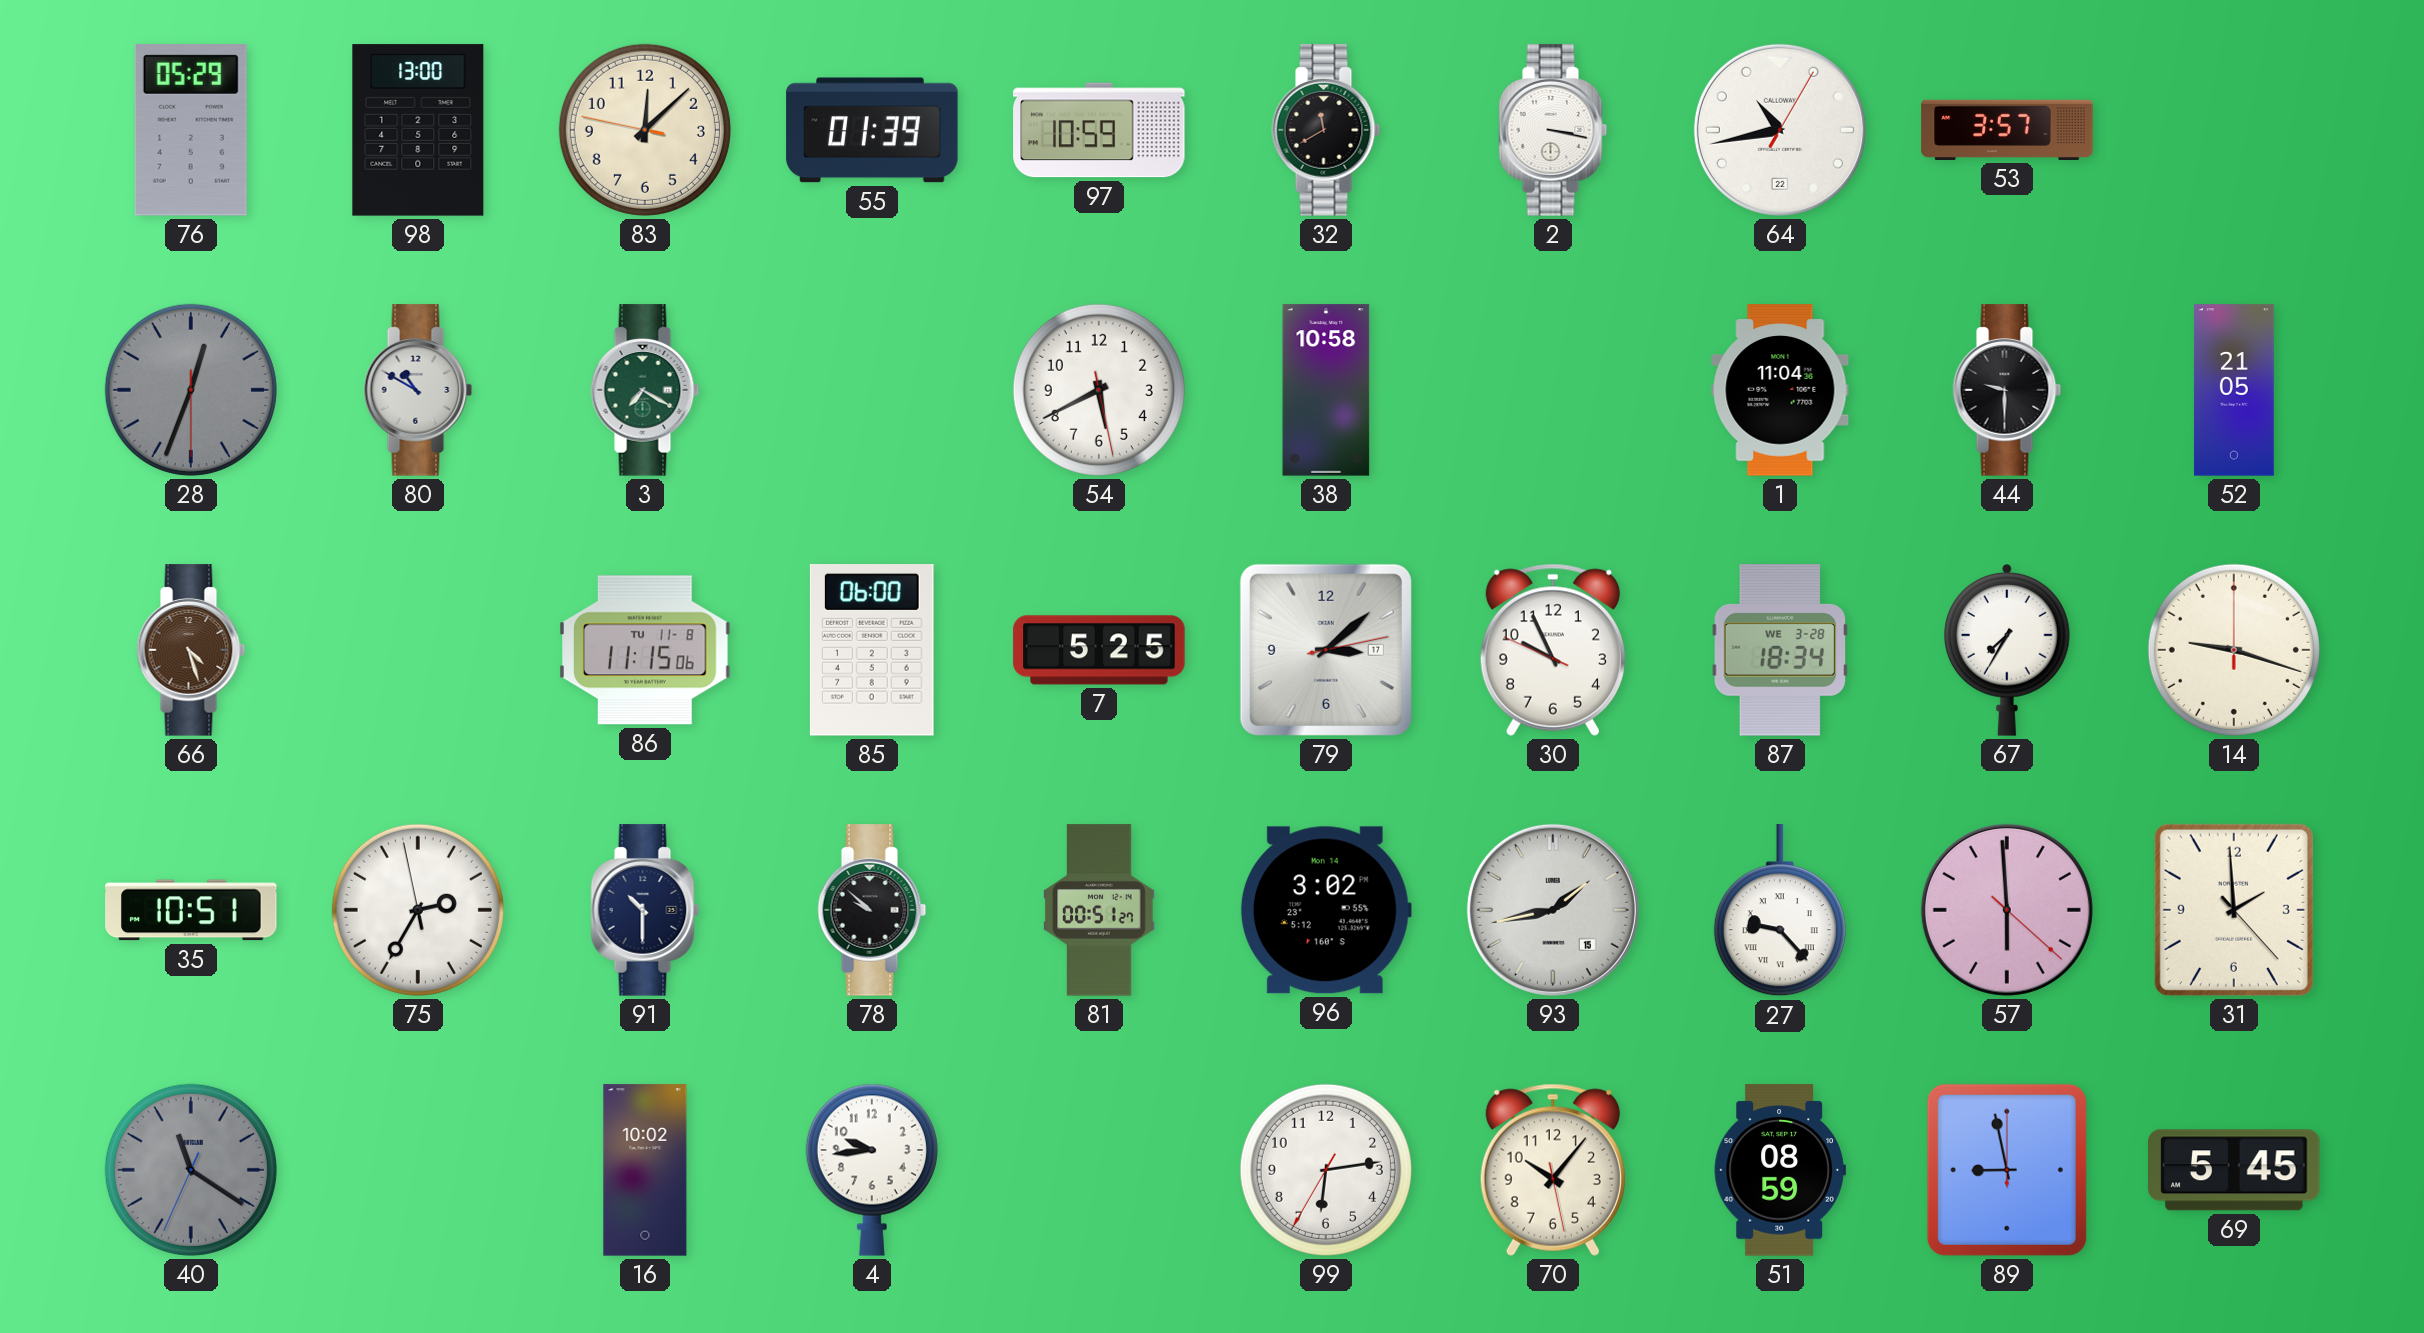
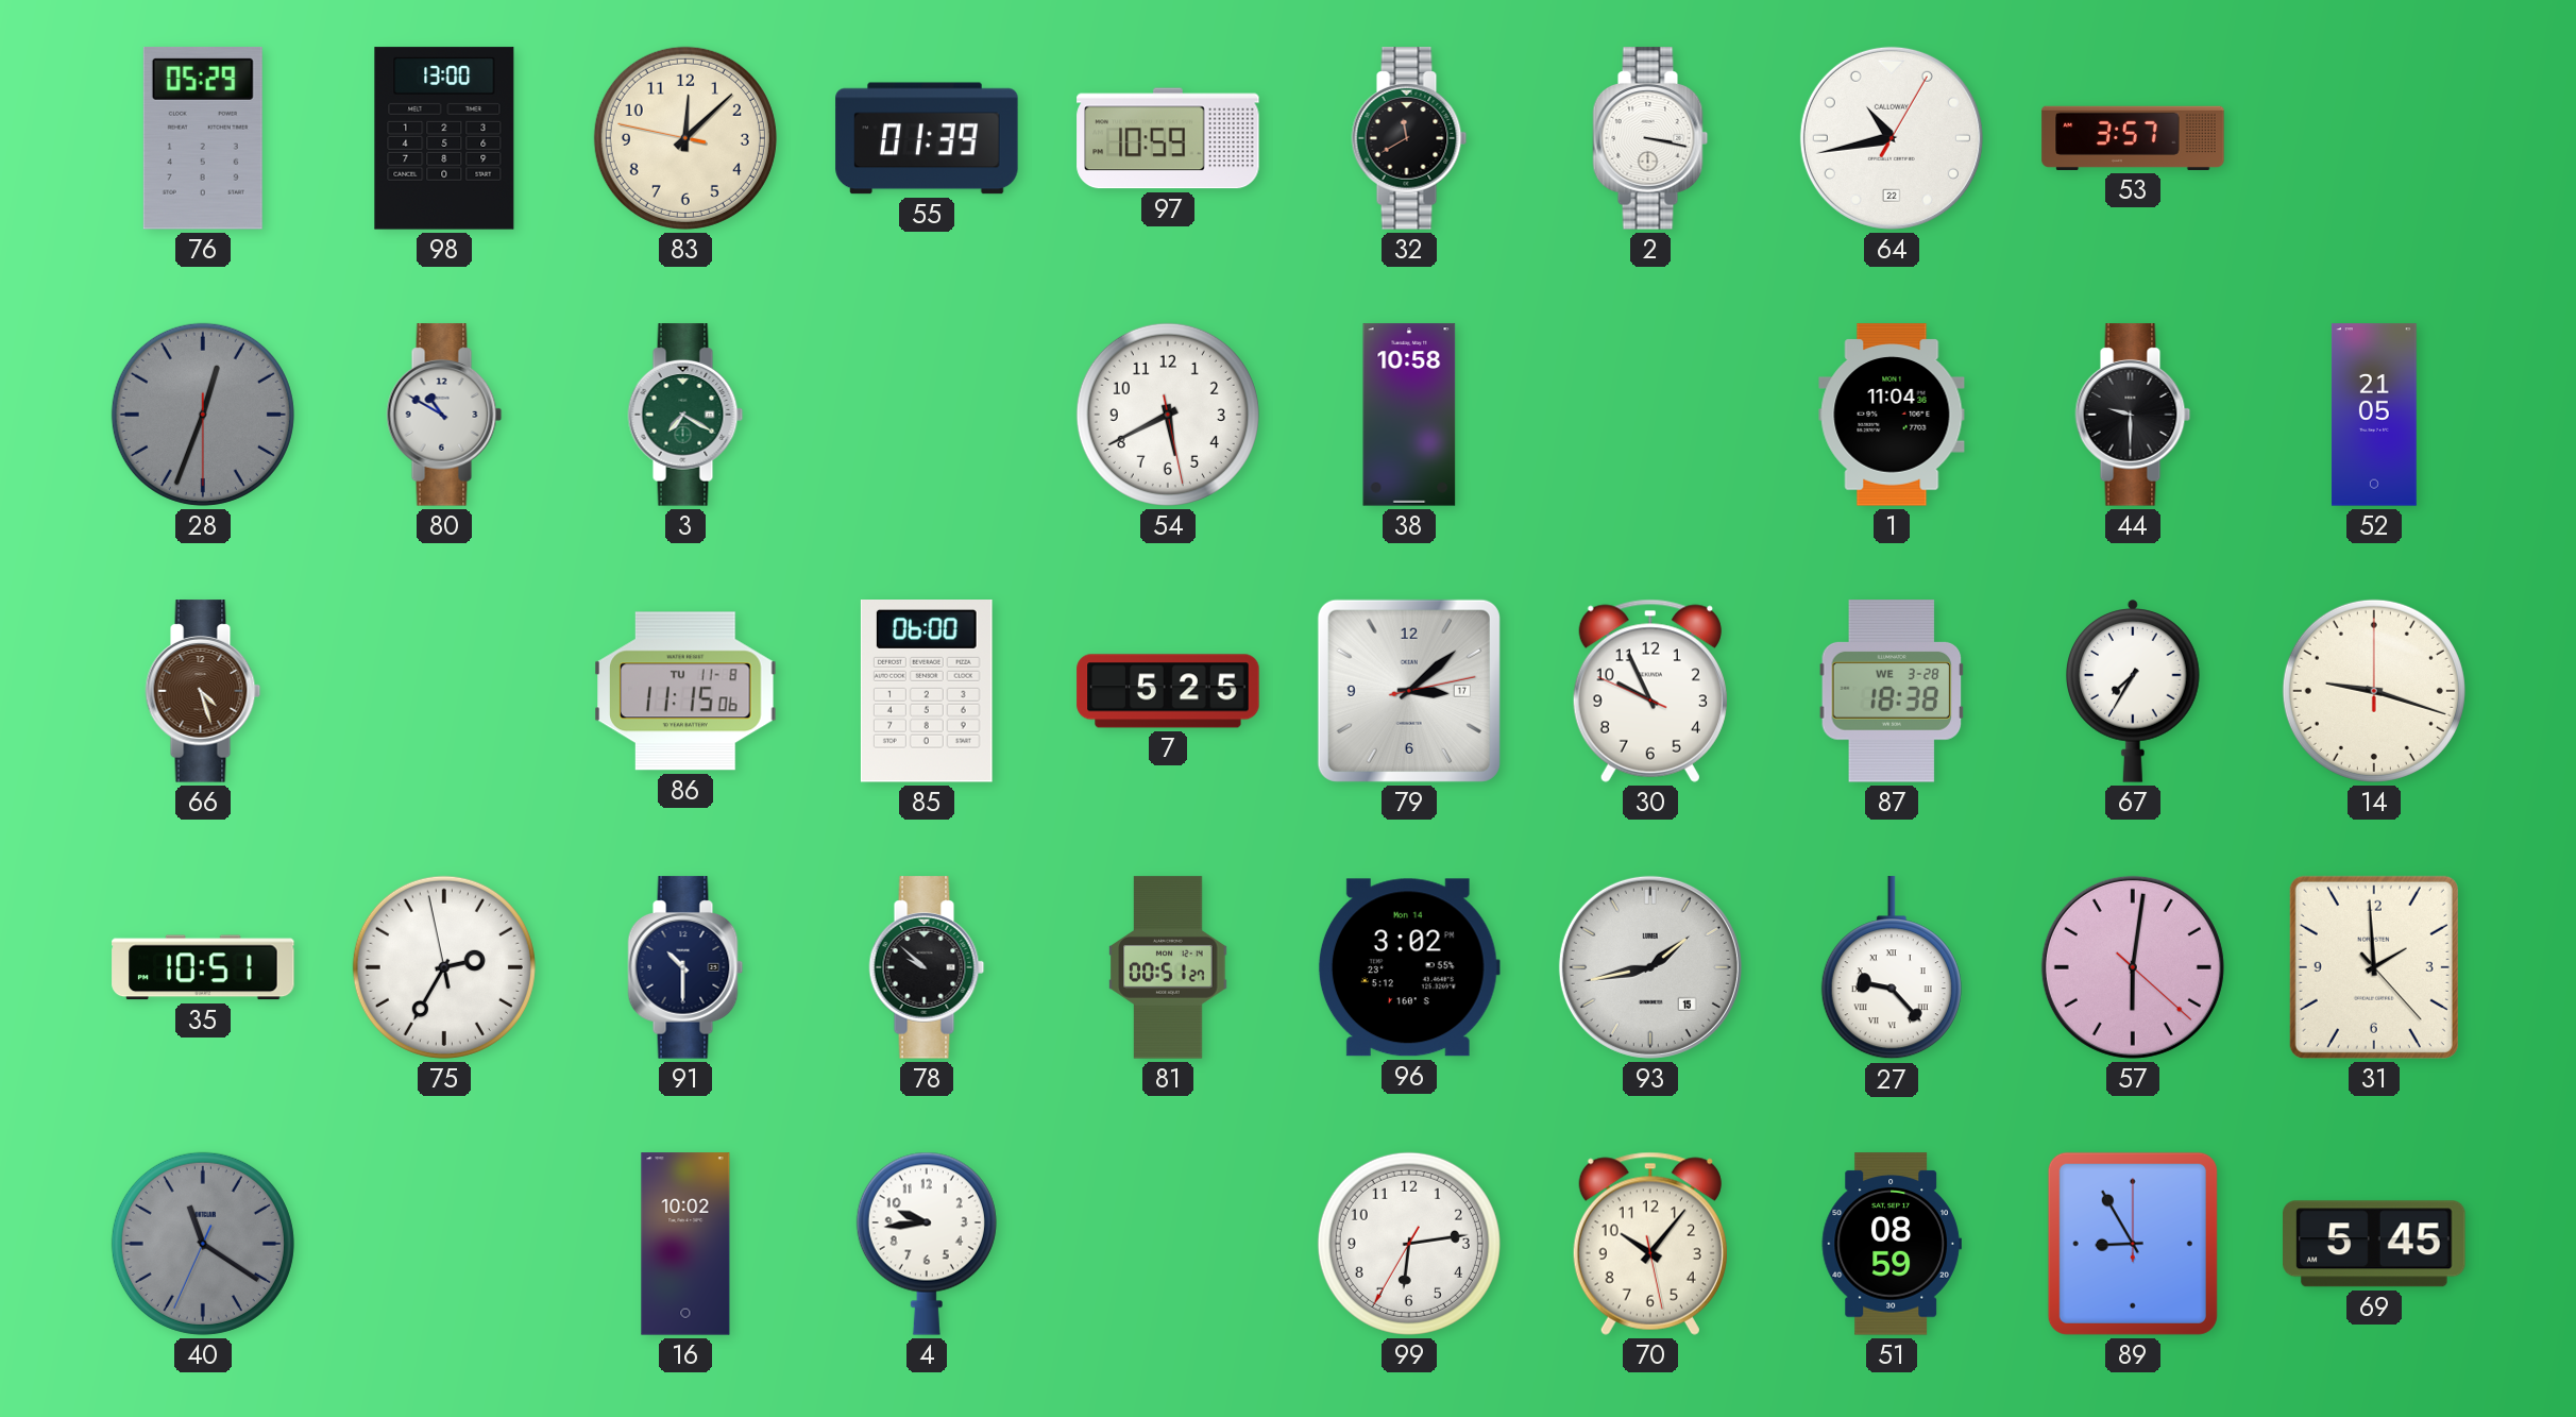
87: 18:34 -> 18:38 (1892, 691)
57: 5:59 -> 6:01 (2133, 967)
89: 8:58 -> 8:55 (2133, 1244)
